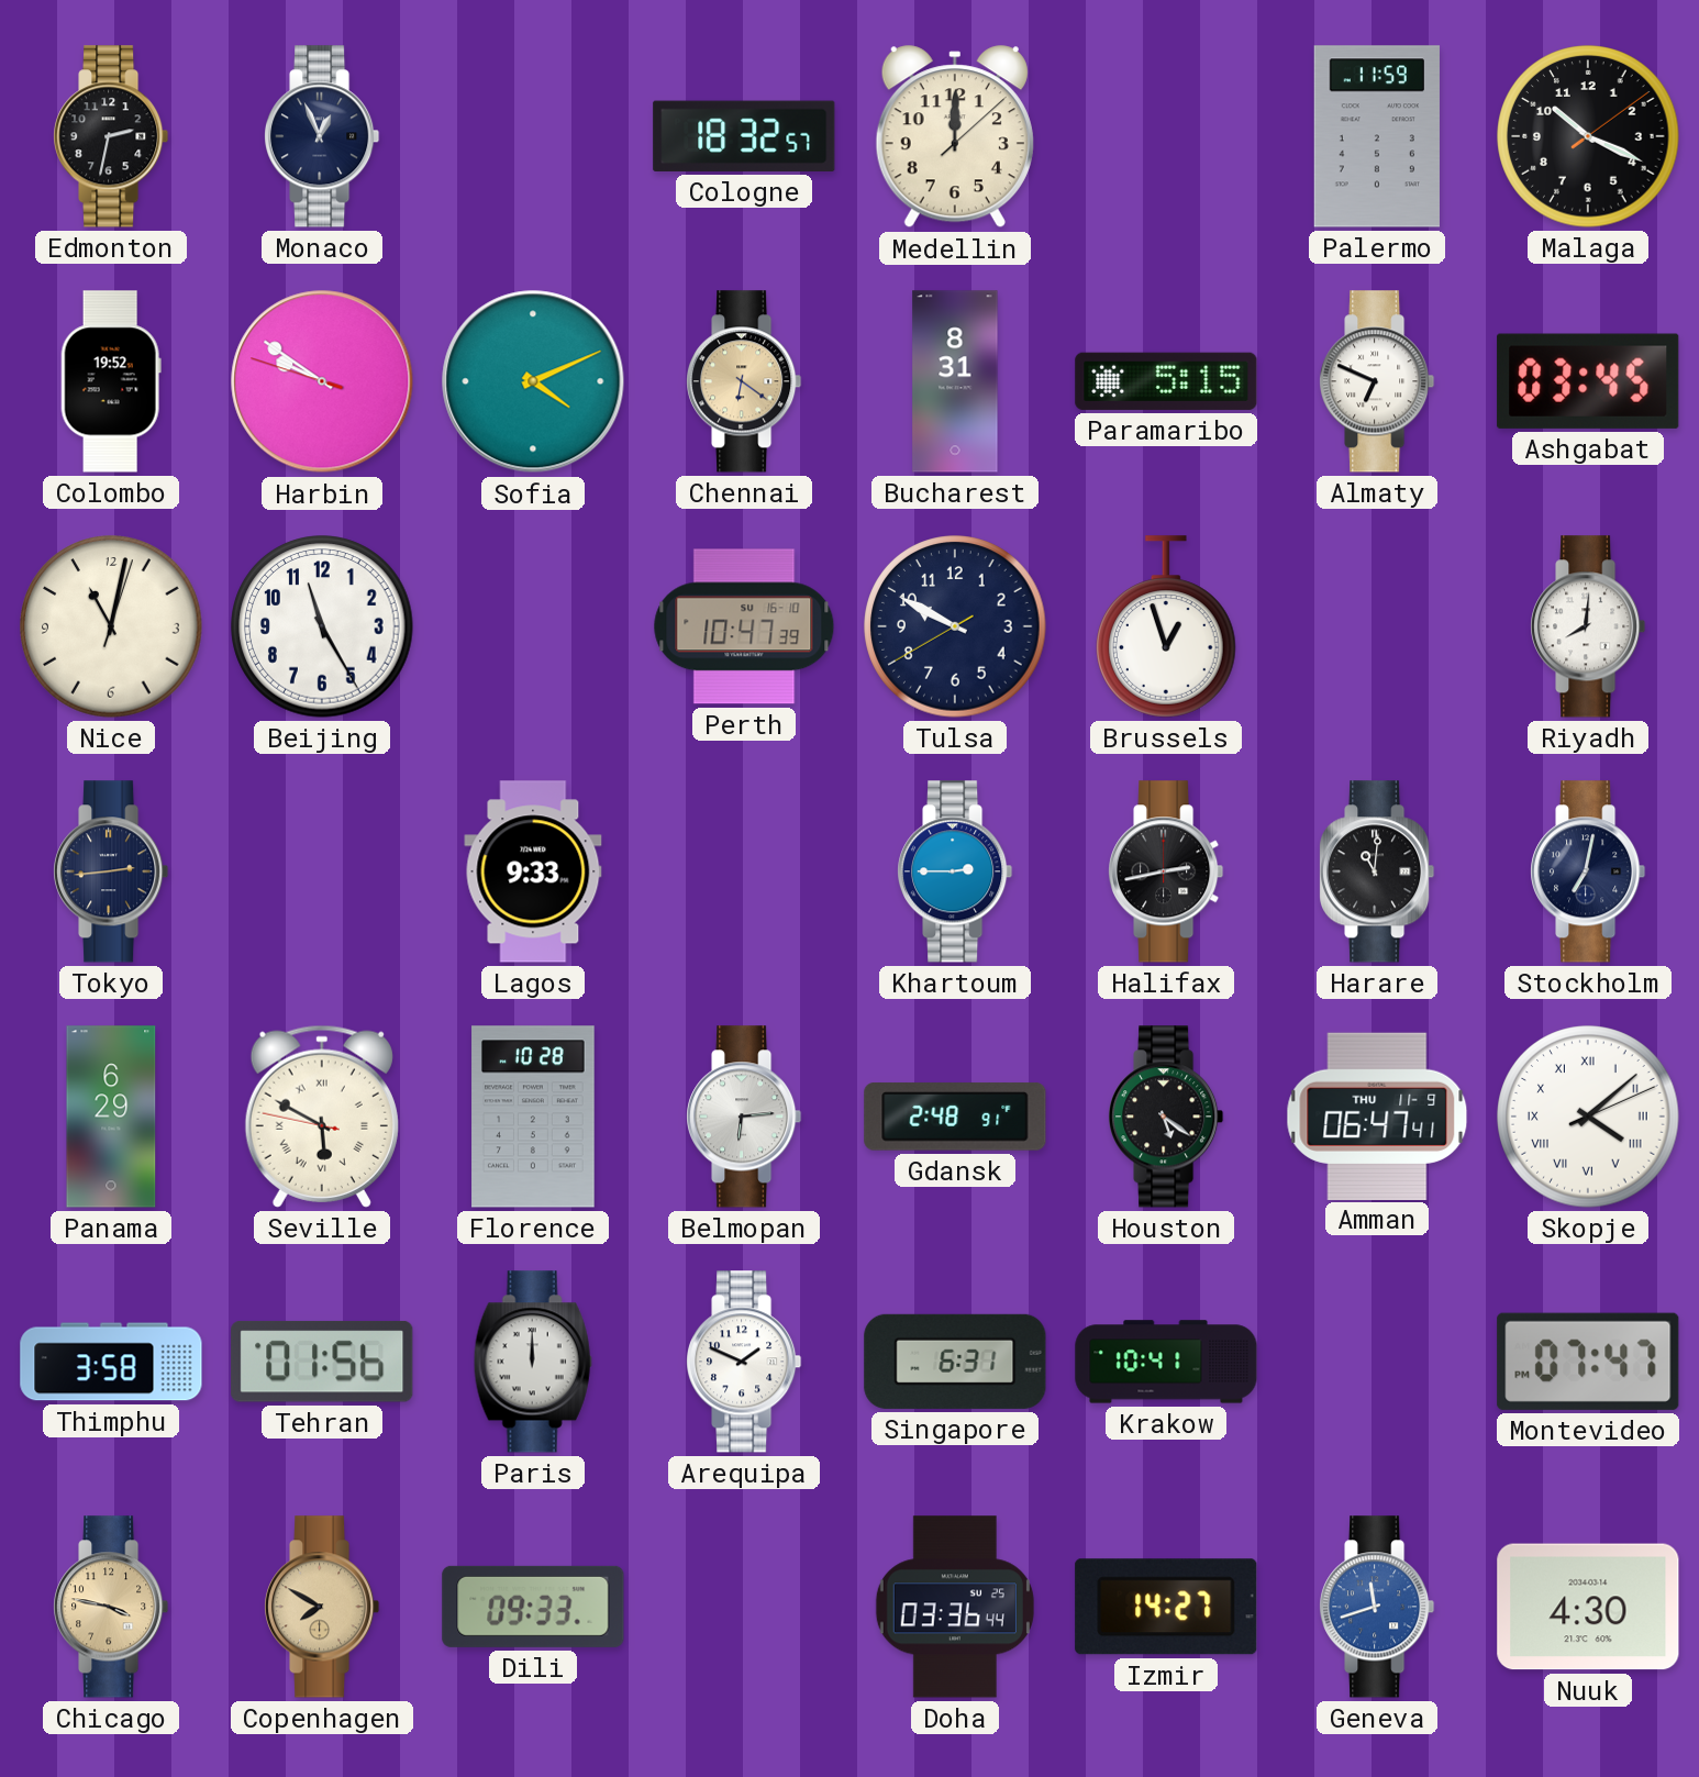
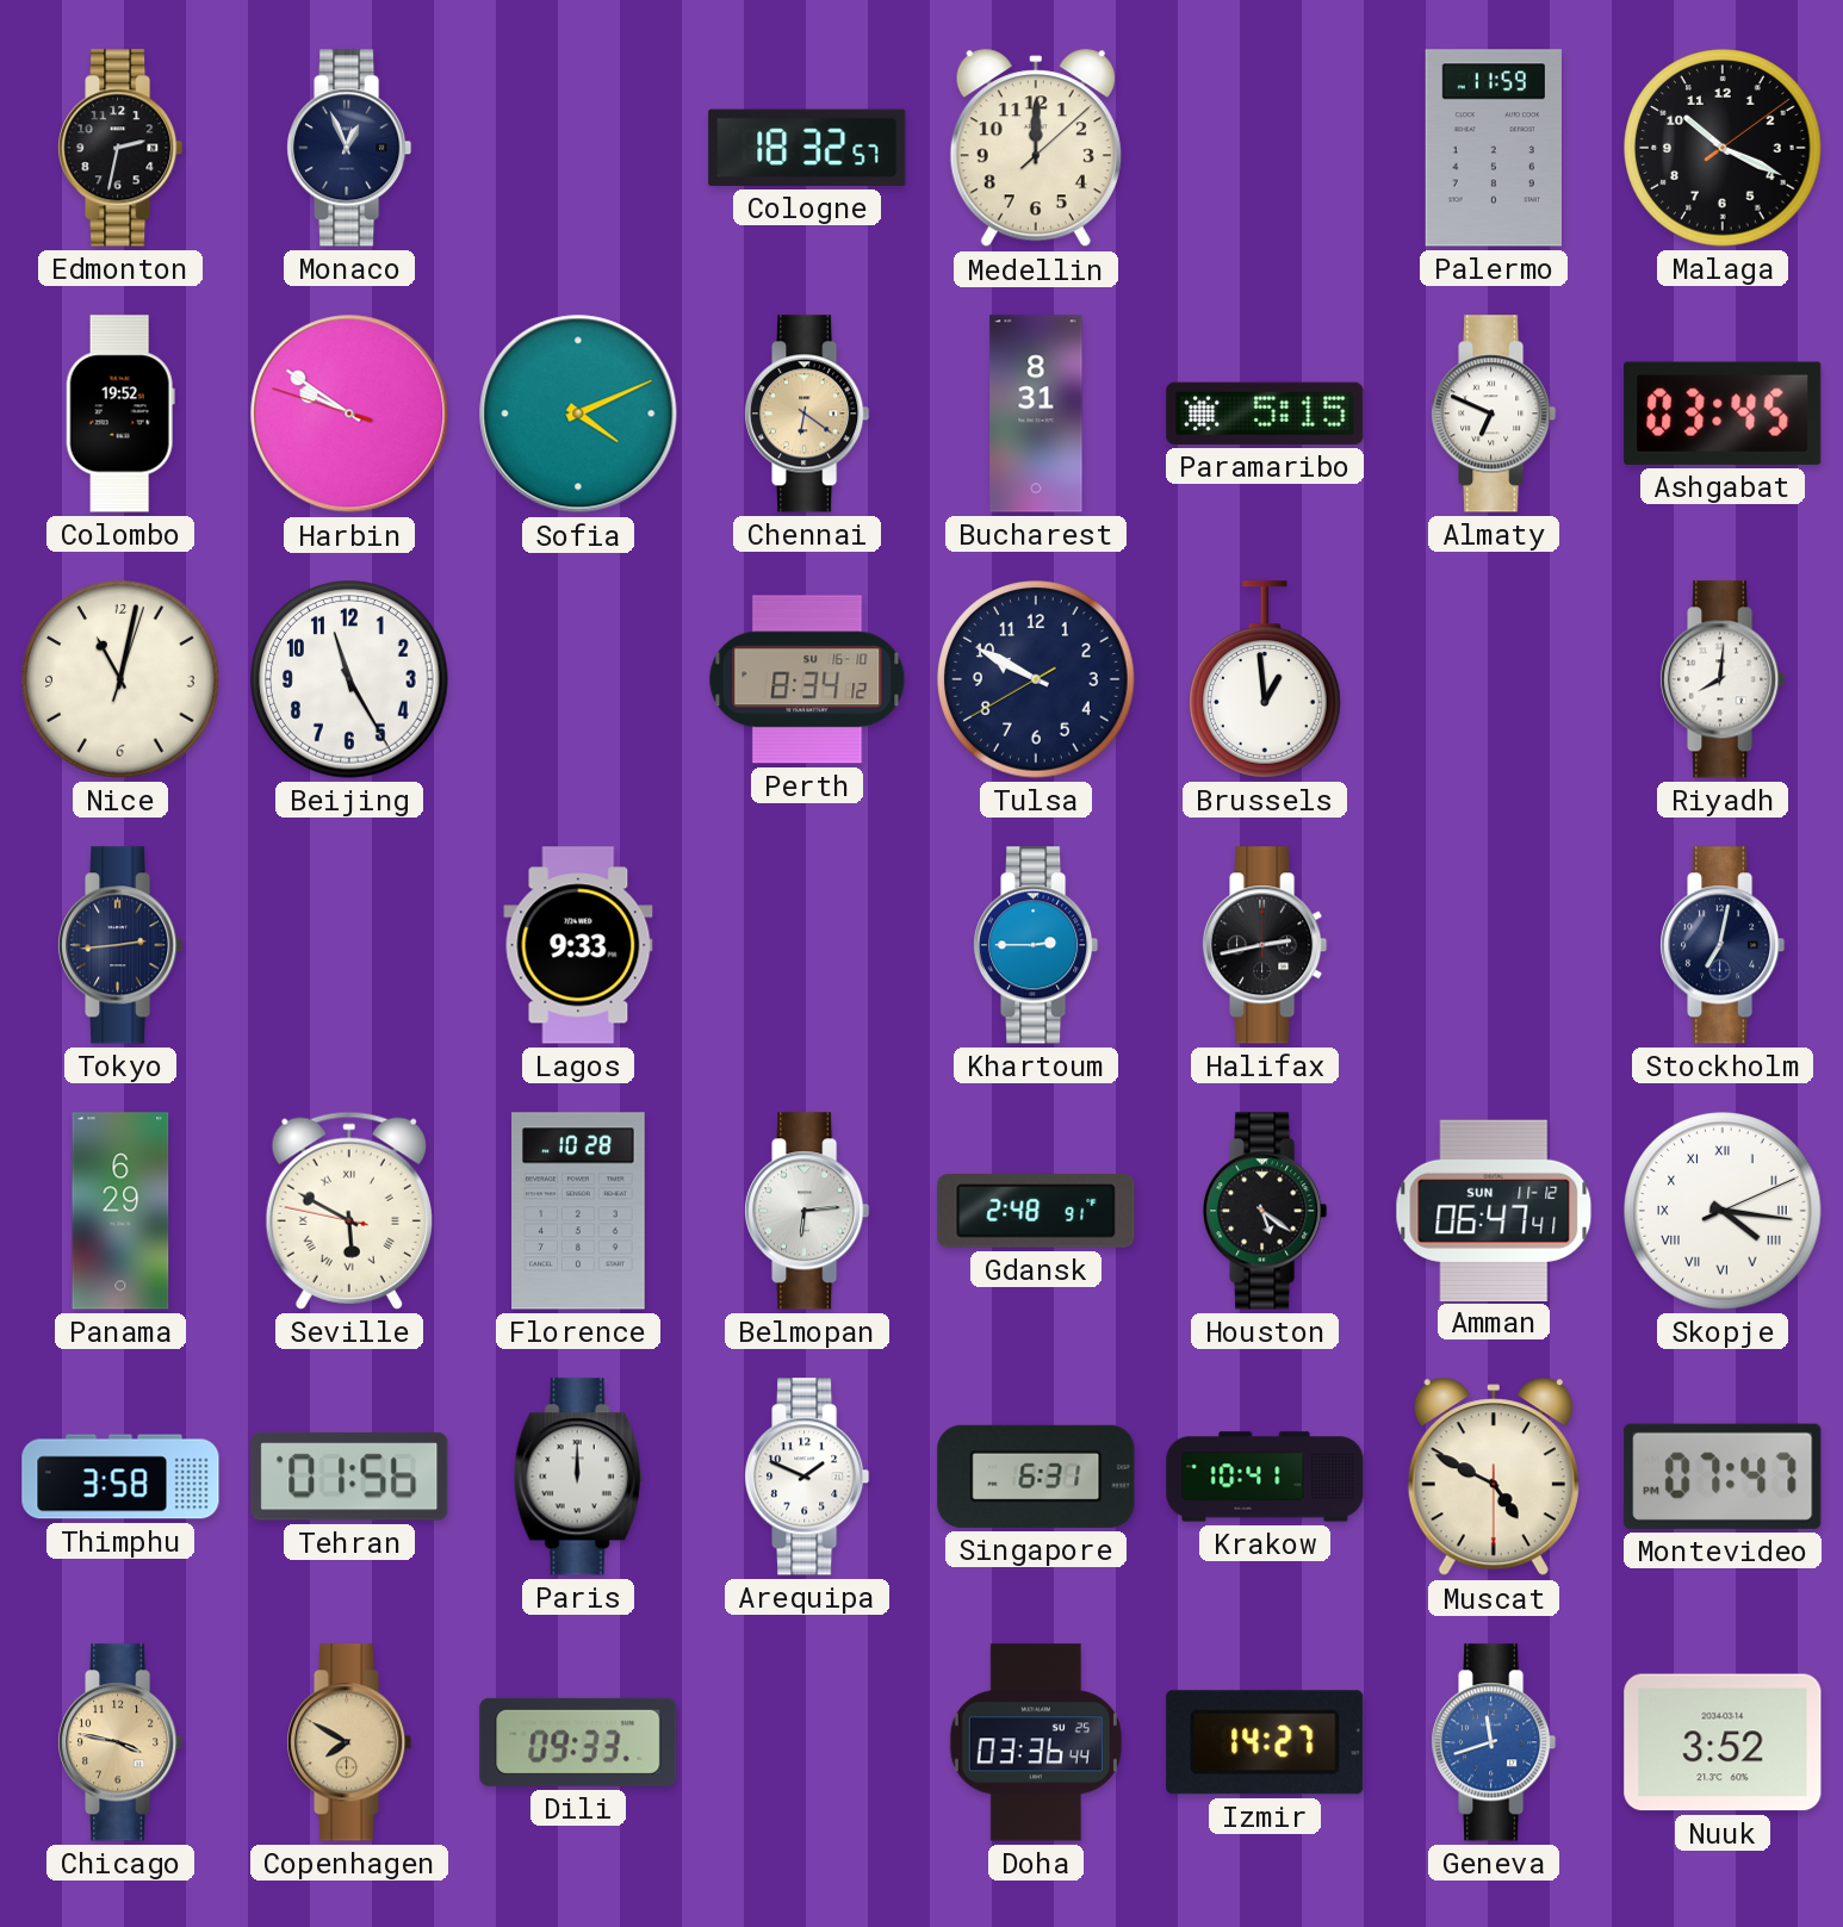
Perth: 10:47 -> 8:34 (807, 679)
Brussels: 12:57 -> 12:59 (1266, 679)
Harare: 11:01 -> none (1378, 871)
Amman date: THU 11-9 -> SUN 11-12 (1494, 1210)
Skopje: 4:08 -> 4:16 (1723, 1211)
Muscat: none -> 4:49 (1494, 1478)
Nuuk: 4:30 -> 3:52 (1723, 1742)
